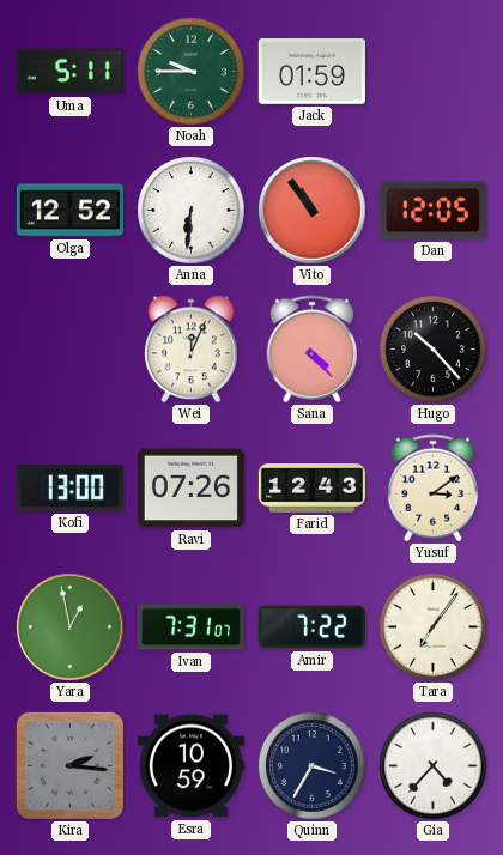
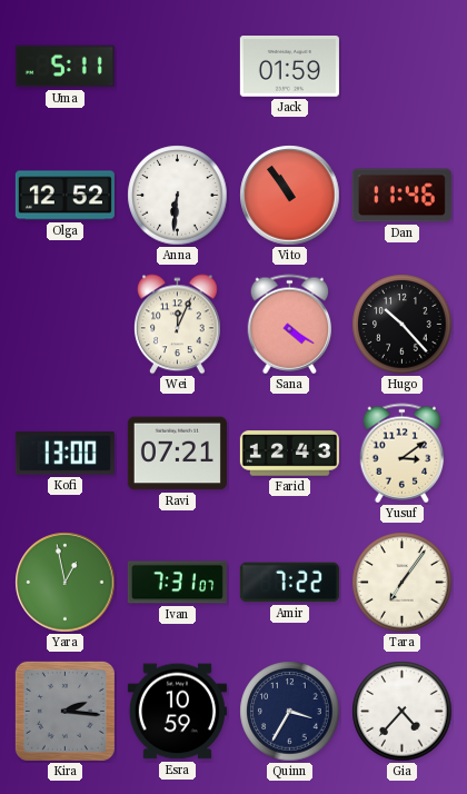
Noah: 9:45 -> none (192, 72)
Dan: 12:05 -> 11:46 (401, 196)
Sana: 4:23 -> 4:20 (290, 325)
Ravi: 07:26 -> 07:21 (177, 454)
